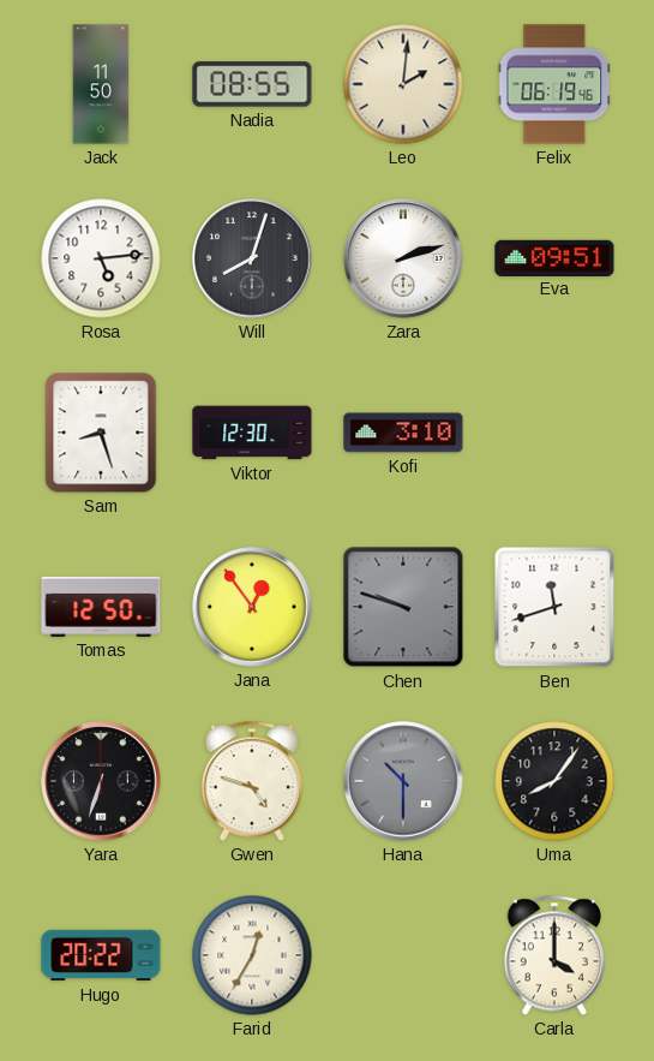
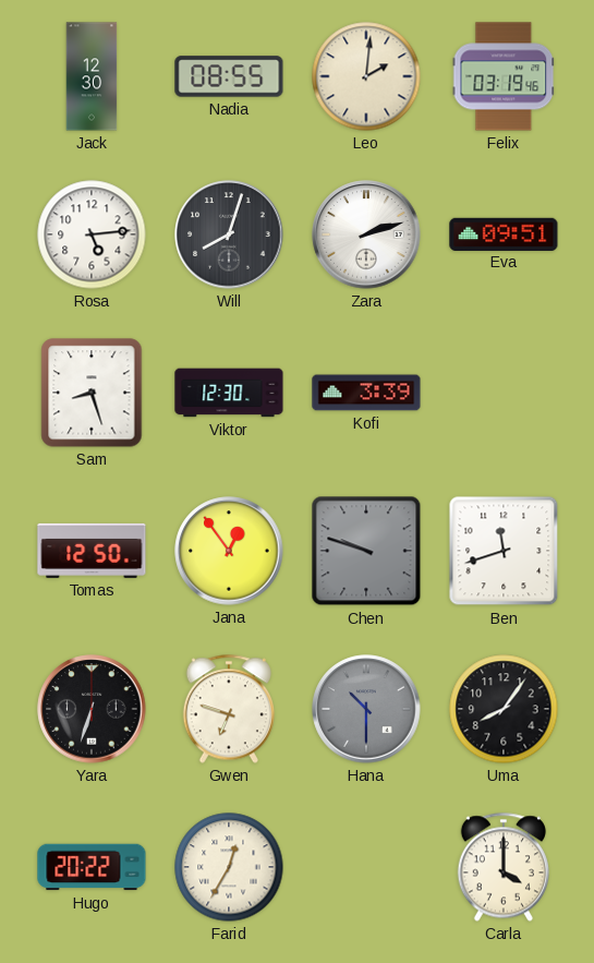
Jack: 11:50 -> 12:30 (92, 76)
Felix: 06:19 -> 03:19 (504, 76)
Kofi: 3:10 -> 3:39 (366, 393)
Gwen: 4:48 -> 6:48 (229, 709)
